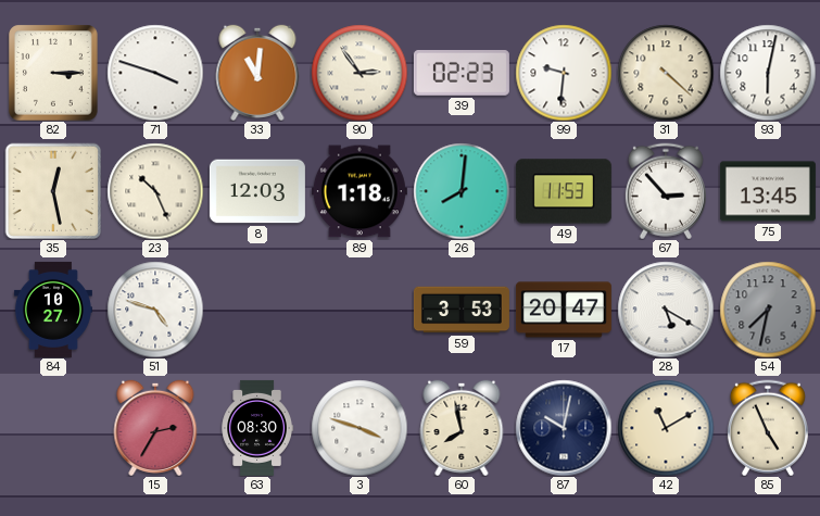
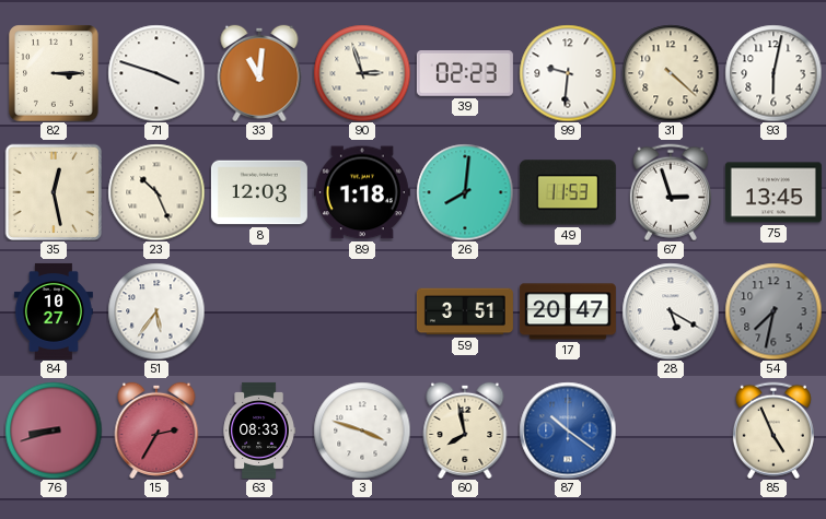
90: 2:54 -> 2:57 (362, 73)
67: 2:53 -> 2:57 (671, 192)
51: 4:48 -> 5:36 (156, 311)
59: 3:53 -> 3:51 (465, 311)
76: none -> 8:42 (54, 430)
63: 08:30 -> 08:33 (259, 430)
87: 10:02 -> 10:21 (568, 430)
87 dial: navy -> blue (568, 430)
42: 11:10 -> none (666, 428)
